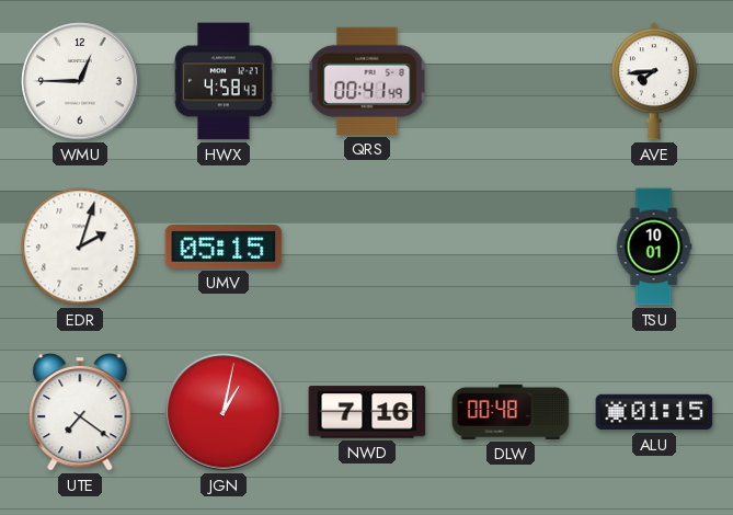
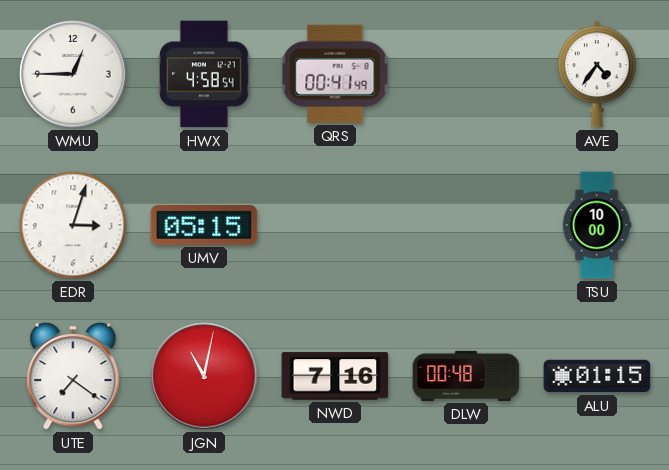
HWX: 4:58:43 -> 4:58:54 (204, 74)
AVE: 7:44 -> 4:36 (597, 74)
EDR: 2:03 -> 3:03 (73, 225)
TSU: 10:01 -> 10:00 (597, 225)
JGN: 1:02 -> 11:02 (204, 376)
